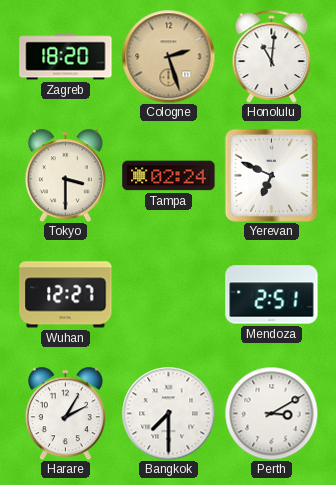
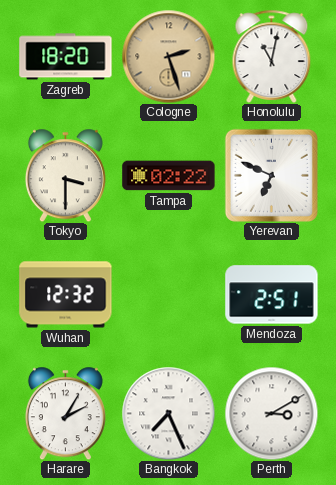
Honolulu: 11:01 -> 11:02 (272, 56)
Tampa: 02:24 -> 02:22 (169, 176)
Wuhan: 12:27 -> 12:32 (66, 295)
Bangkok: 7:30 -> 7:26 (168, 413)
